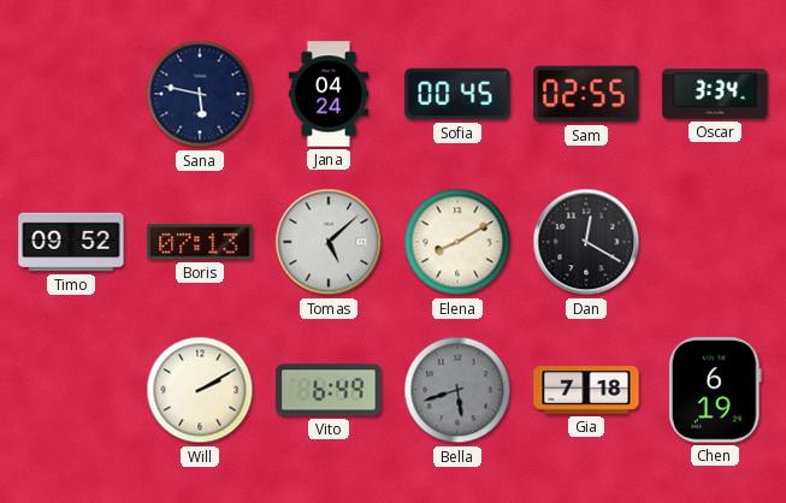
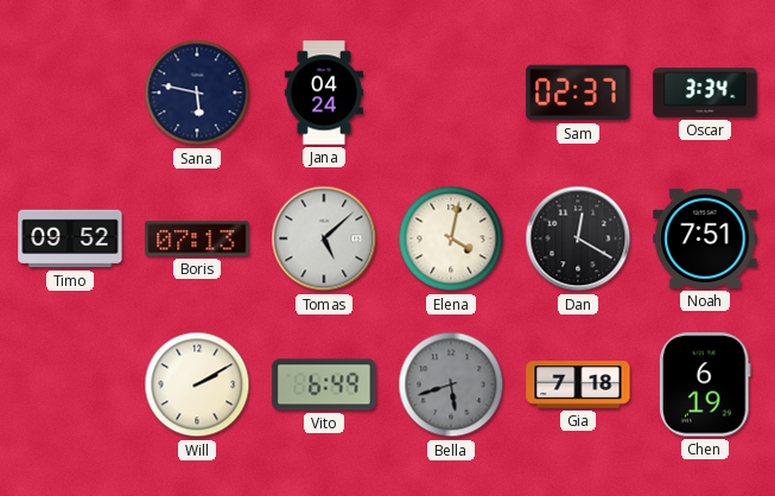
Sofia: 00:45 -> none (457, 94)
Sam: 02:55 -> 02:37 (578, 93)
Elena: 8:10 -> 4:02 (451, 239)
Noah: none -> 7:51 (705, 239)
